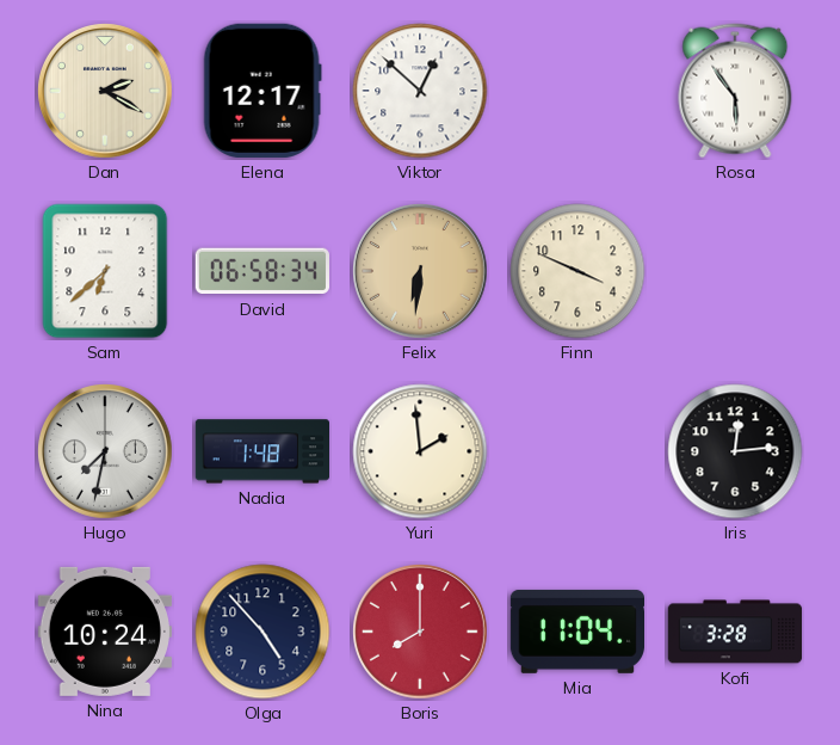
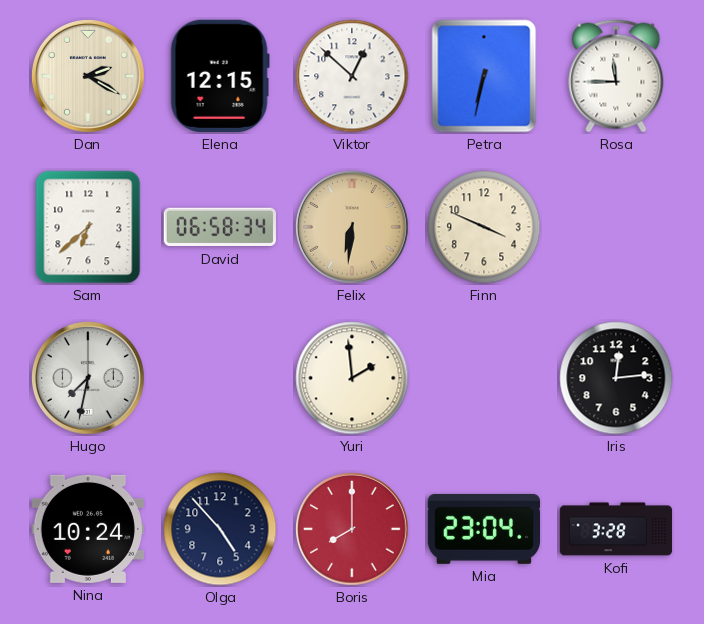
Elena: 12:17 -> 12:15 (220, 76)
Petra: none -> 6:32 (484, 76)
Rosa: 5:54 -> 11:45 (616, 76)
Nadia: 1:48 -> none (261, 451)
Mia: 11:04 -> 23:04 (483, 529)
